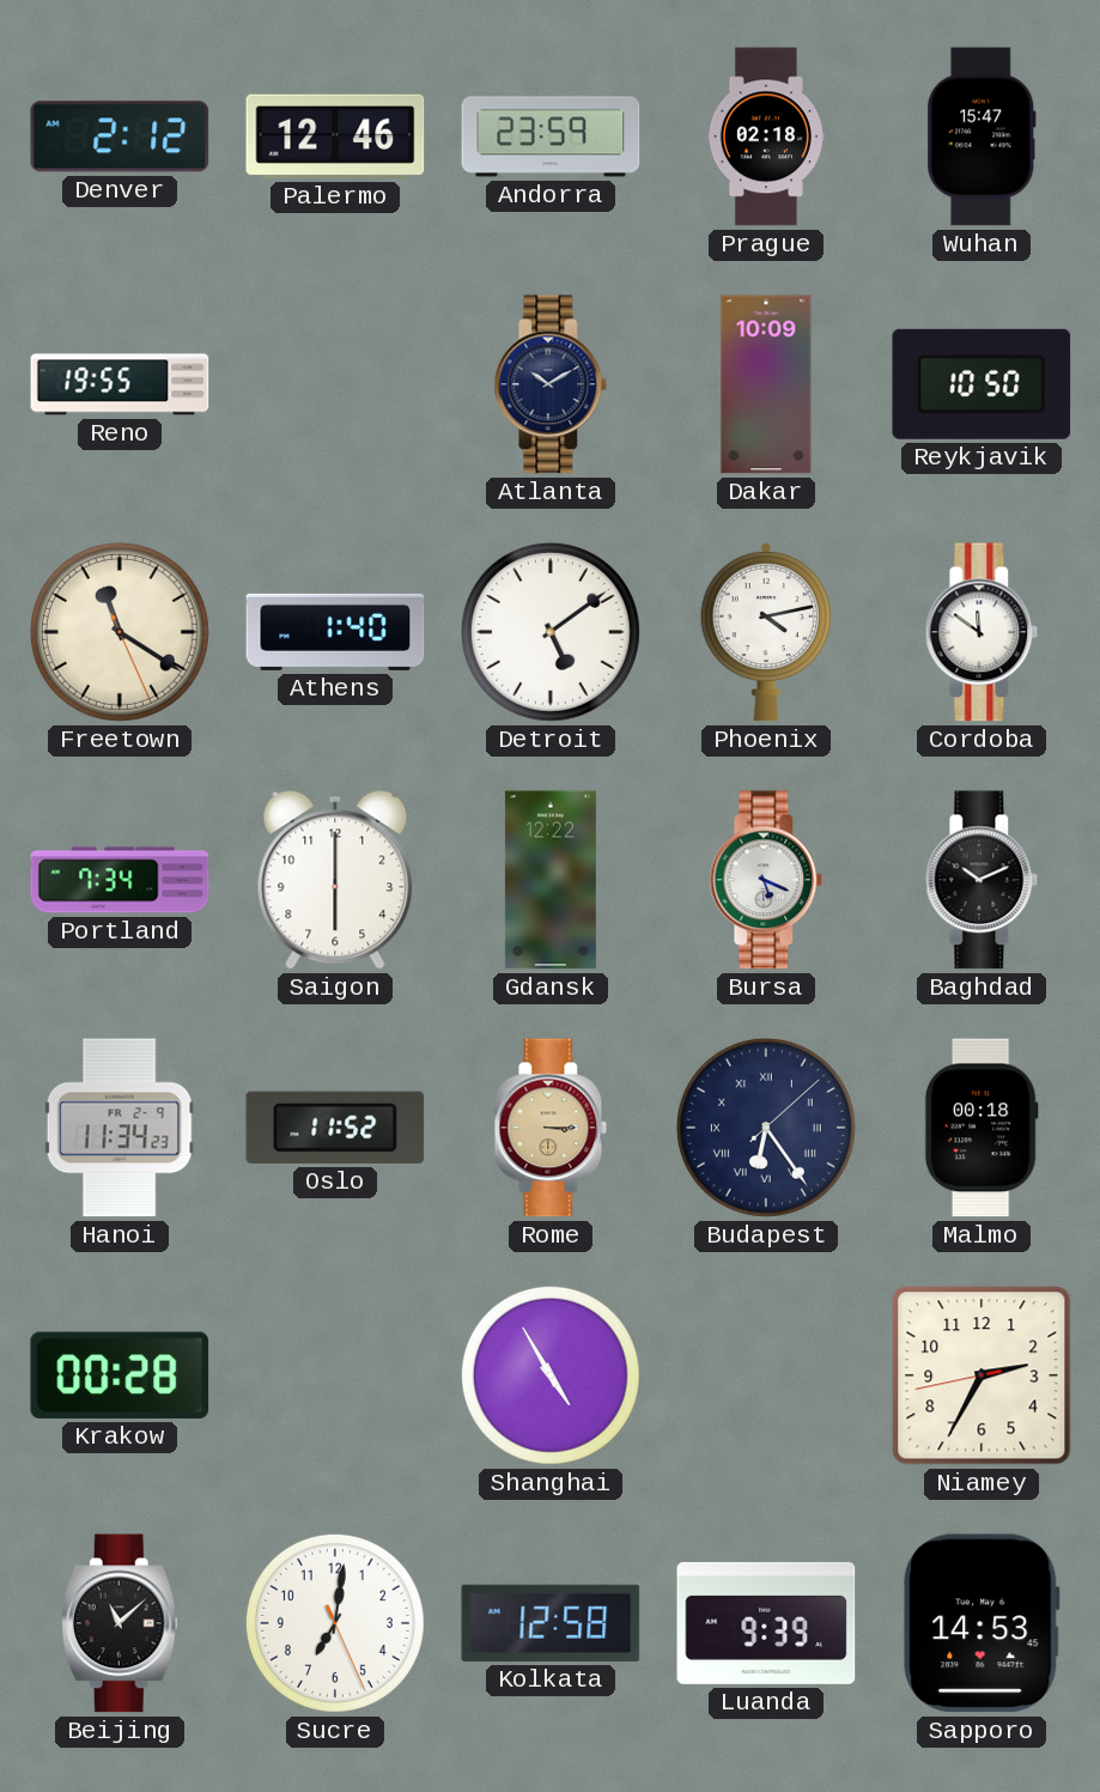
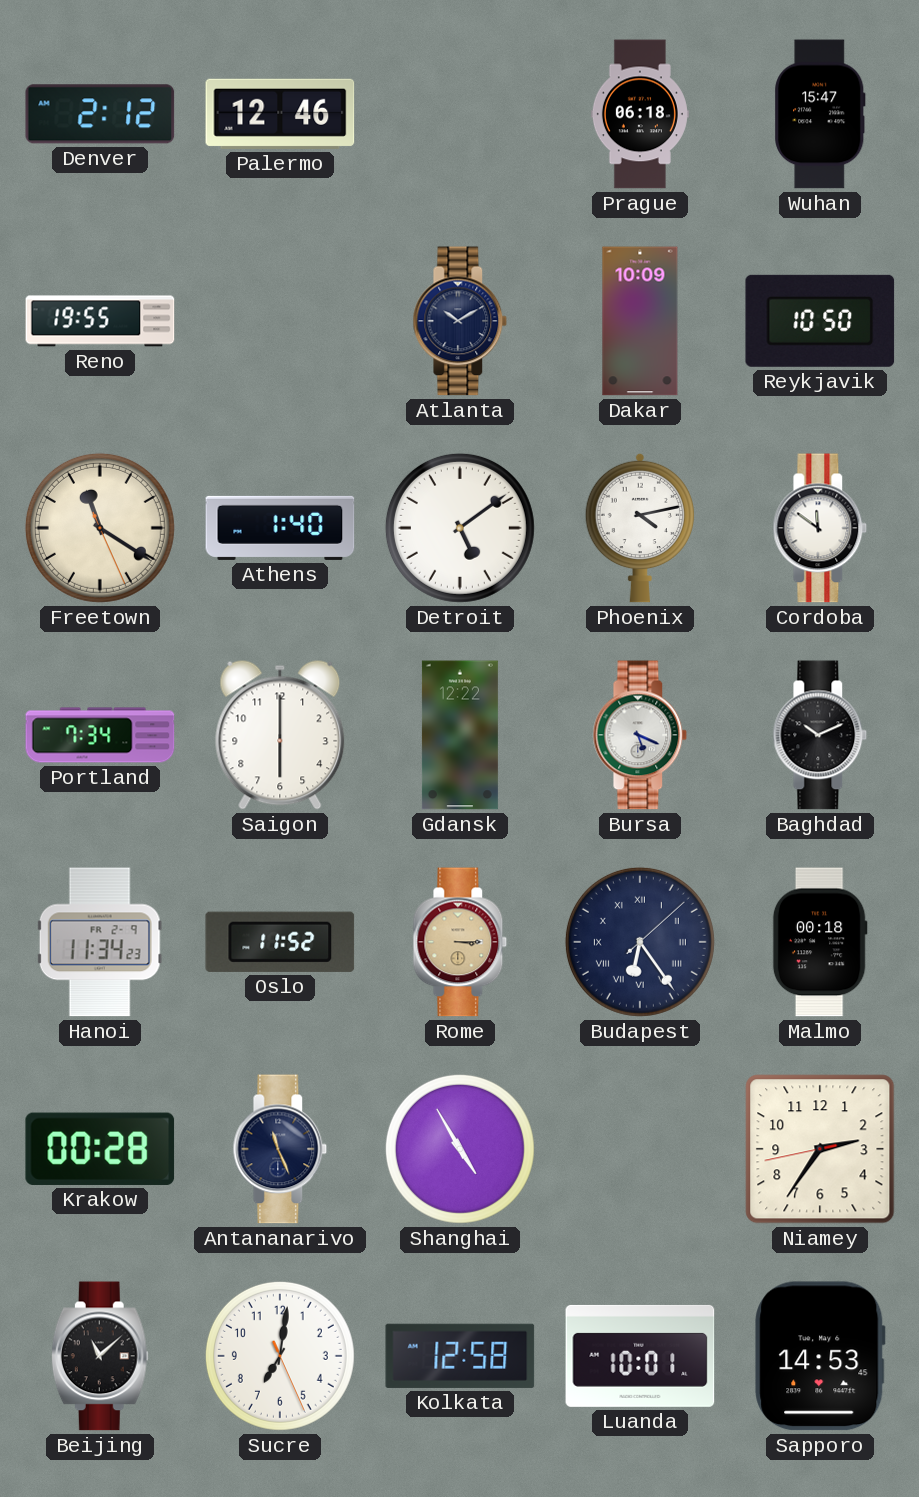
Andorra: 23:59 -> none (551, 136)
Prague: 02:18 -> 06:18 (640, 114)
Antananarivo: none -> 11:26 (280, 1149)
Niamey: 2:34 -> 2:35 (820, 1149)
Luanda: 9:39 -> 10:01 (640, 1356)
